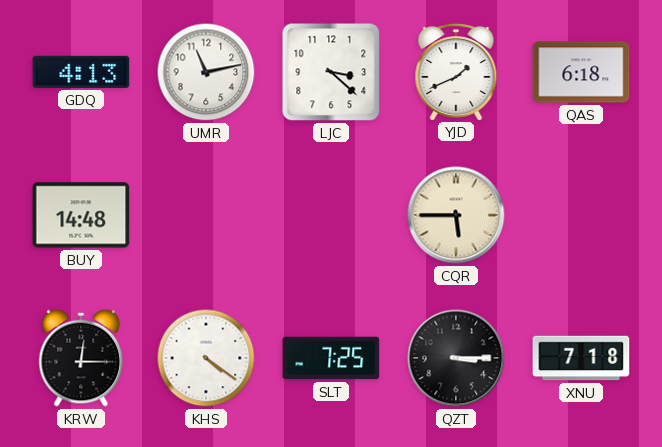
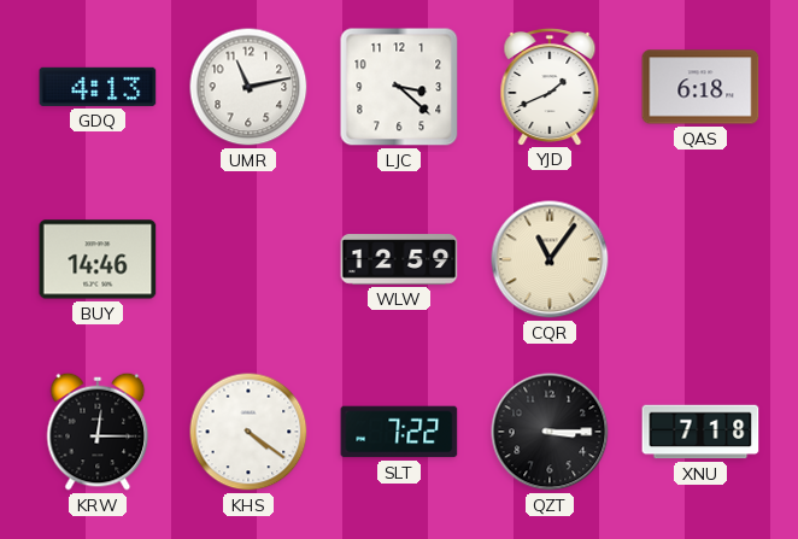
BUY: 14:48 -> 14:46 (98, 259)
WLW: none -> 12:59 (399, 259)
CQR: 5:45 -> 11:06 (550, 259)
SLT: 7:25 -> 7:22 (399, 432)
